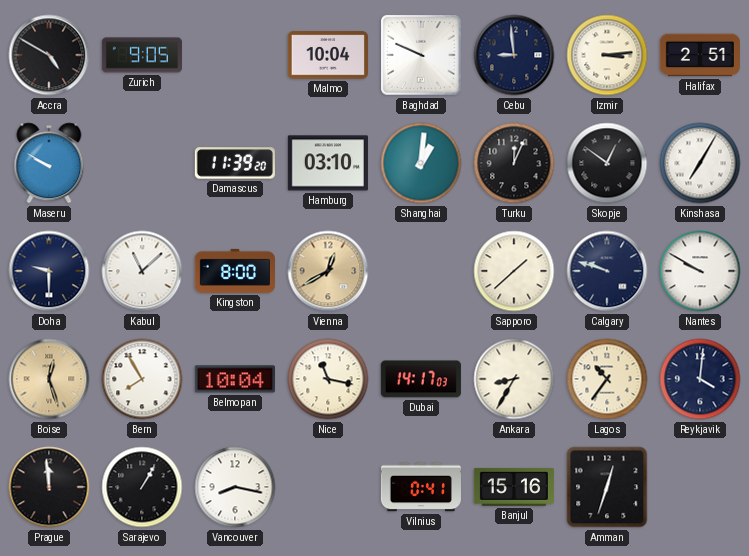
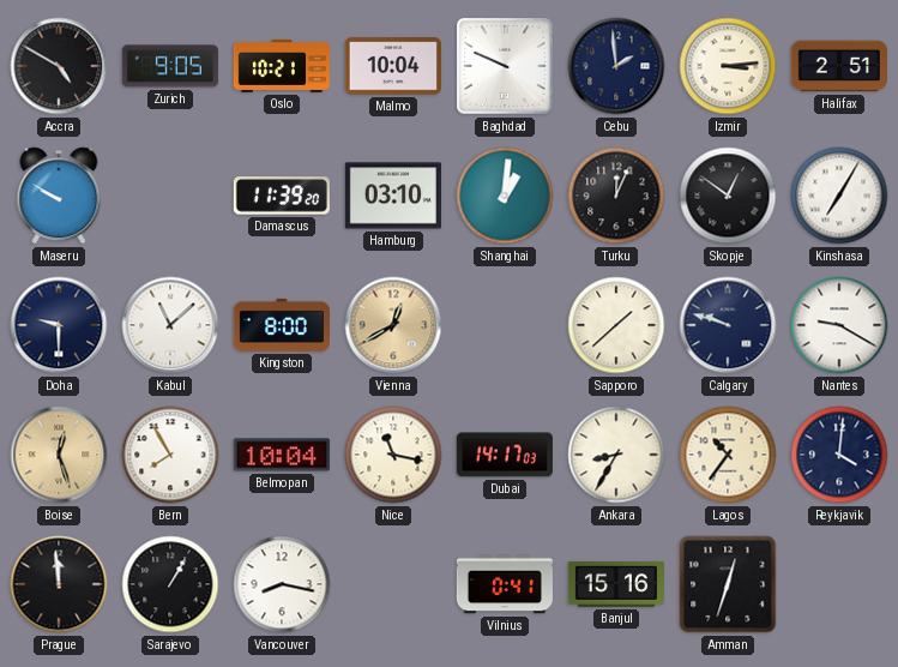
Oslo: none -> 10:21 (281, 66)
Cebu: 8:59 -> 1:59 (616, 66)
Nantes: 9:50 -> 9:20 (839, 325)
